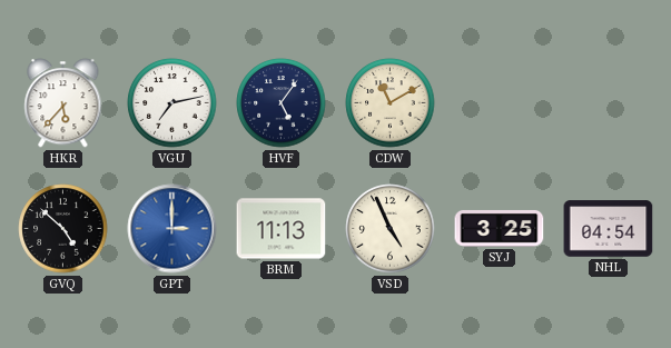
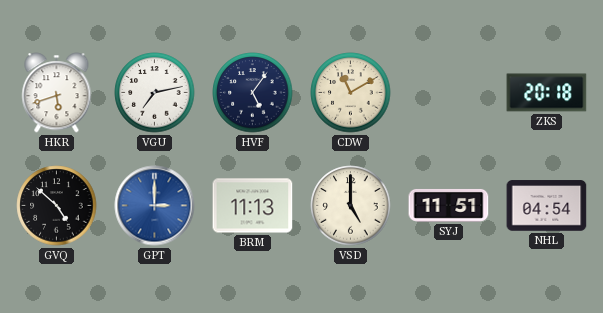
HKR: 5:37 -> 5:42 (57, 93)
ZKS: none -> 20:18 (547, 93)
VSD: 4:56 -> 5:00 (351, 206)
SYJ: 3:25 -> 11:51 (449, 205)
